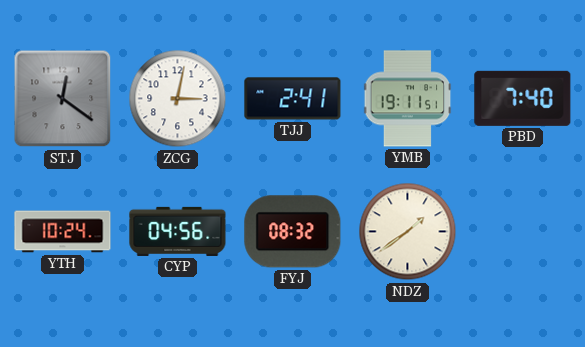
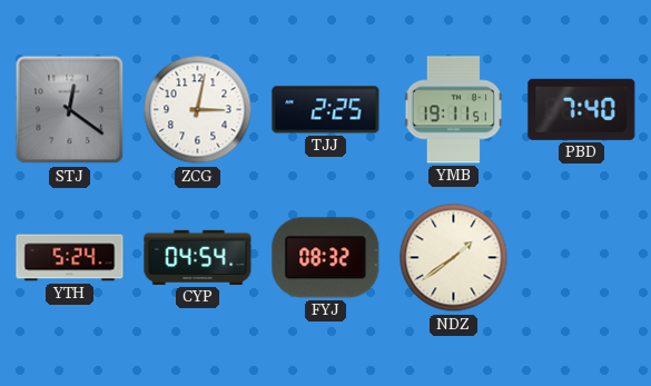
TJJ: 2:41 -> 2:25 (326, 110)
YTH: 10:24 -> 5:24 (70, 258)
CYP: 04:56 -> 04:54 (198, 257)
